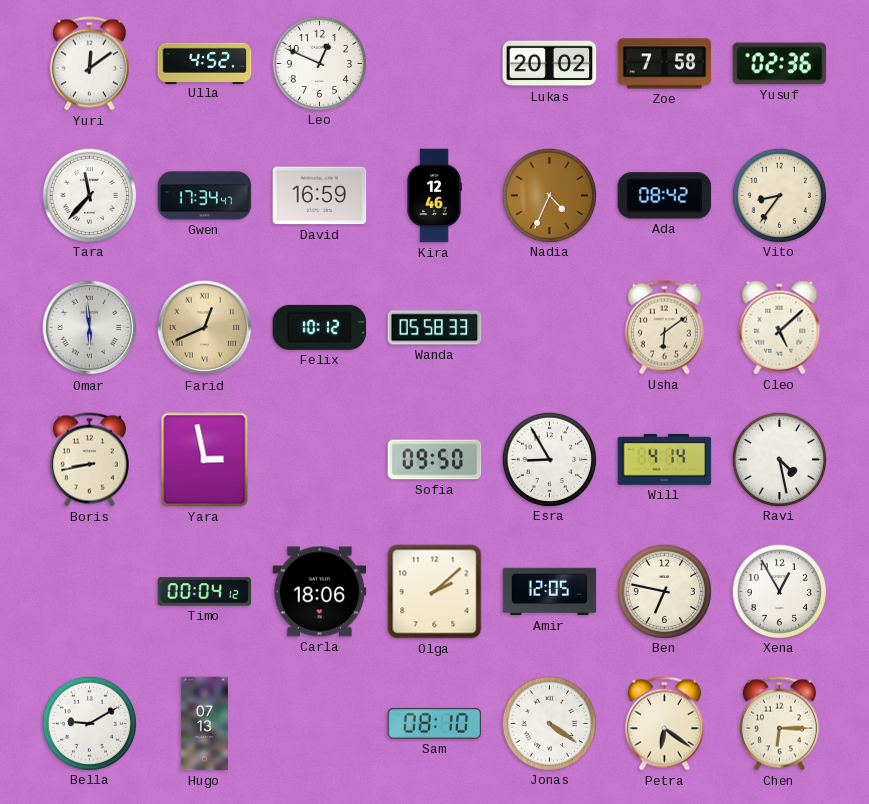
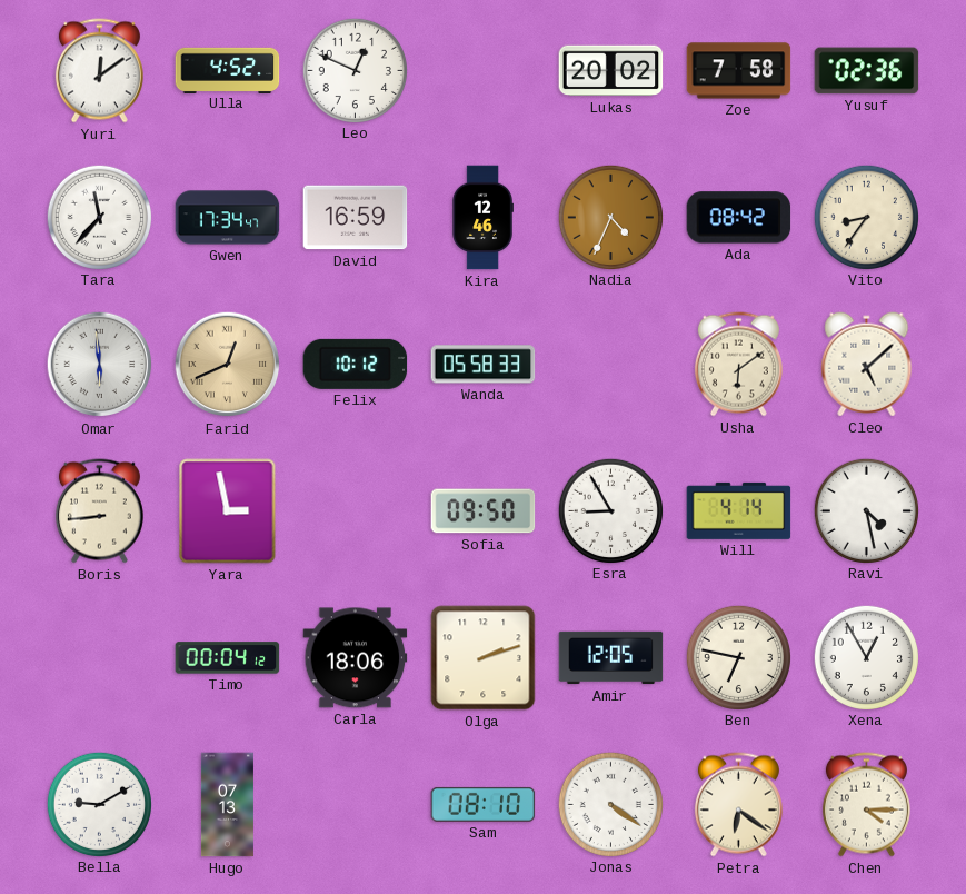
Boris: 8:43 -> 8:44 (99, 511)
Olga: 2:08 -> 2:12 (484, 658)
Chen: 6:15 -> 4:15 (866, 805)
